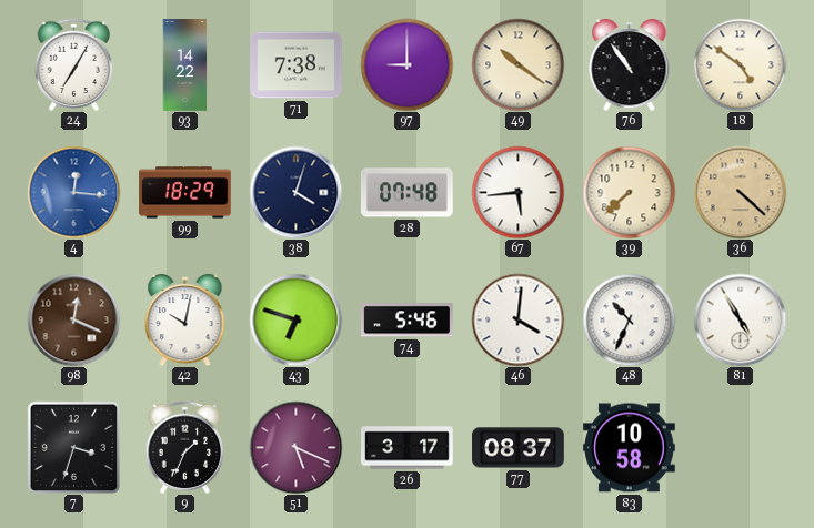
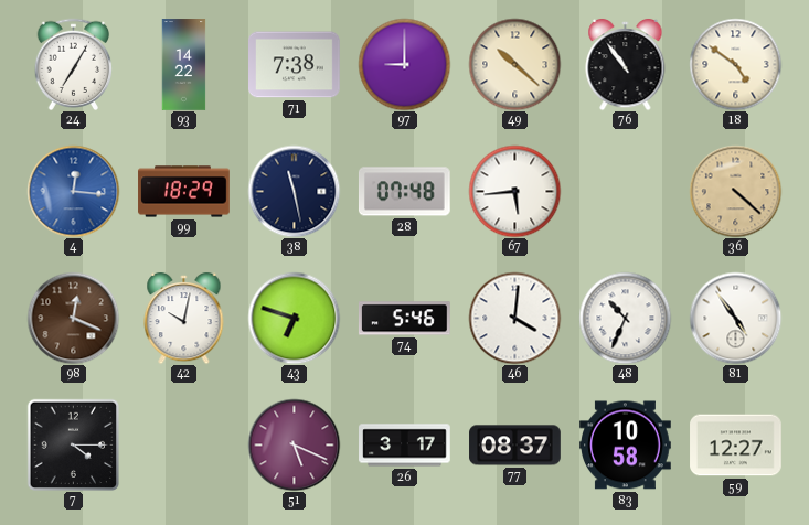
49: 10:21 -> 10:22 (514, 64)
38: 4:03 -> 11:28 (294, 191)
39: 7:38 -> none (629, 192)
81: 4:55 -> 4:54 (735, 318)
7: 3:33 -> 4:15 (73, 444)
9: 1:34 -> none (185, 447)
59: none -> 12:27 (736, 446)
